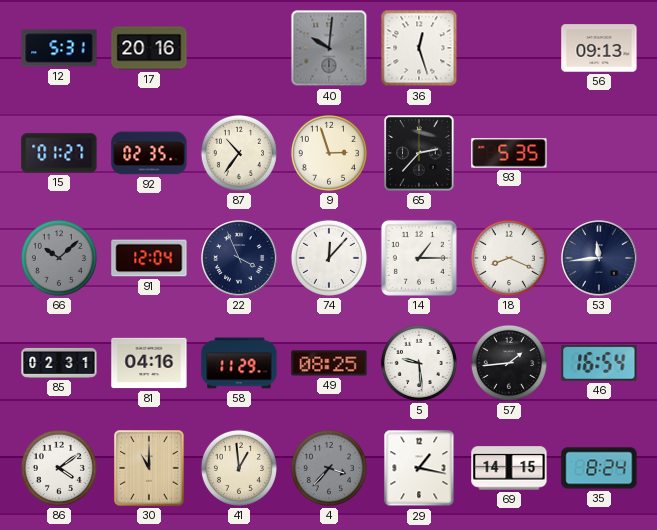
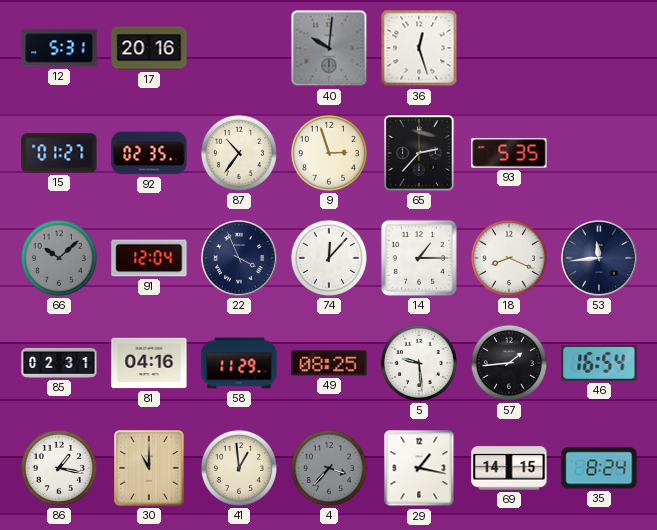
56: 09:13 -> none (599, 48)
86: 4:09 -> 1:17 (59, 468)
